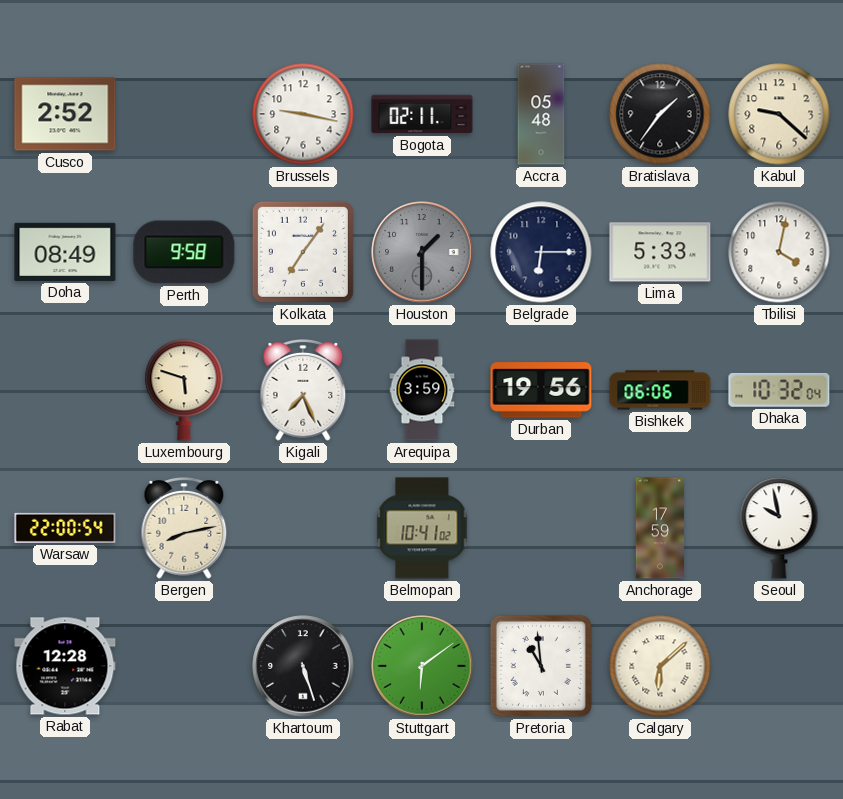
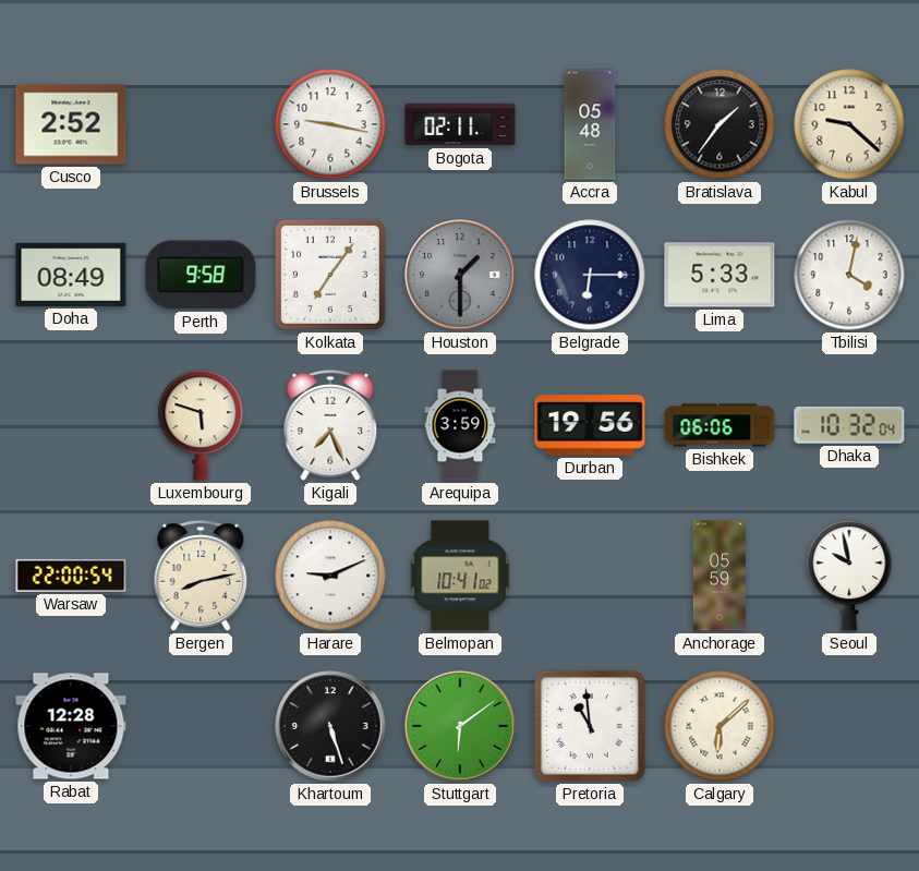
Harare: none -> 9:11 (330, 576)
Anchorage: 17:59 -> 05:59 (718, 576)
